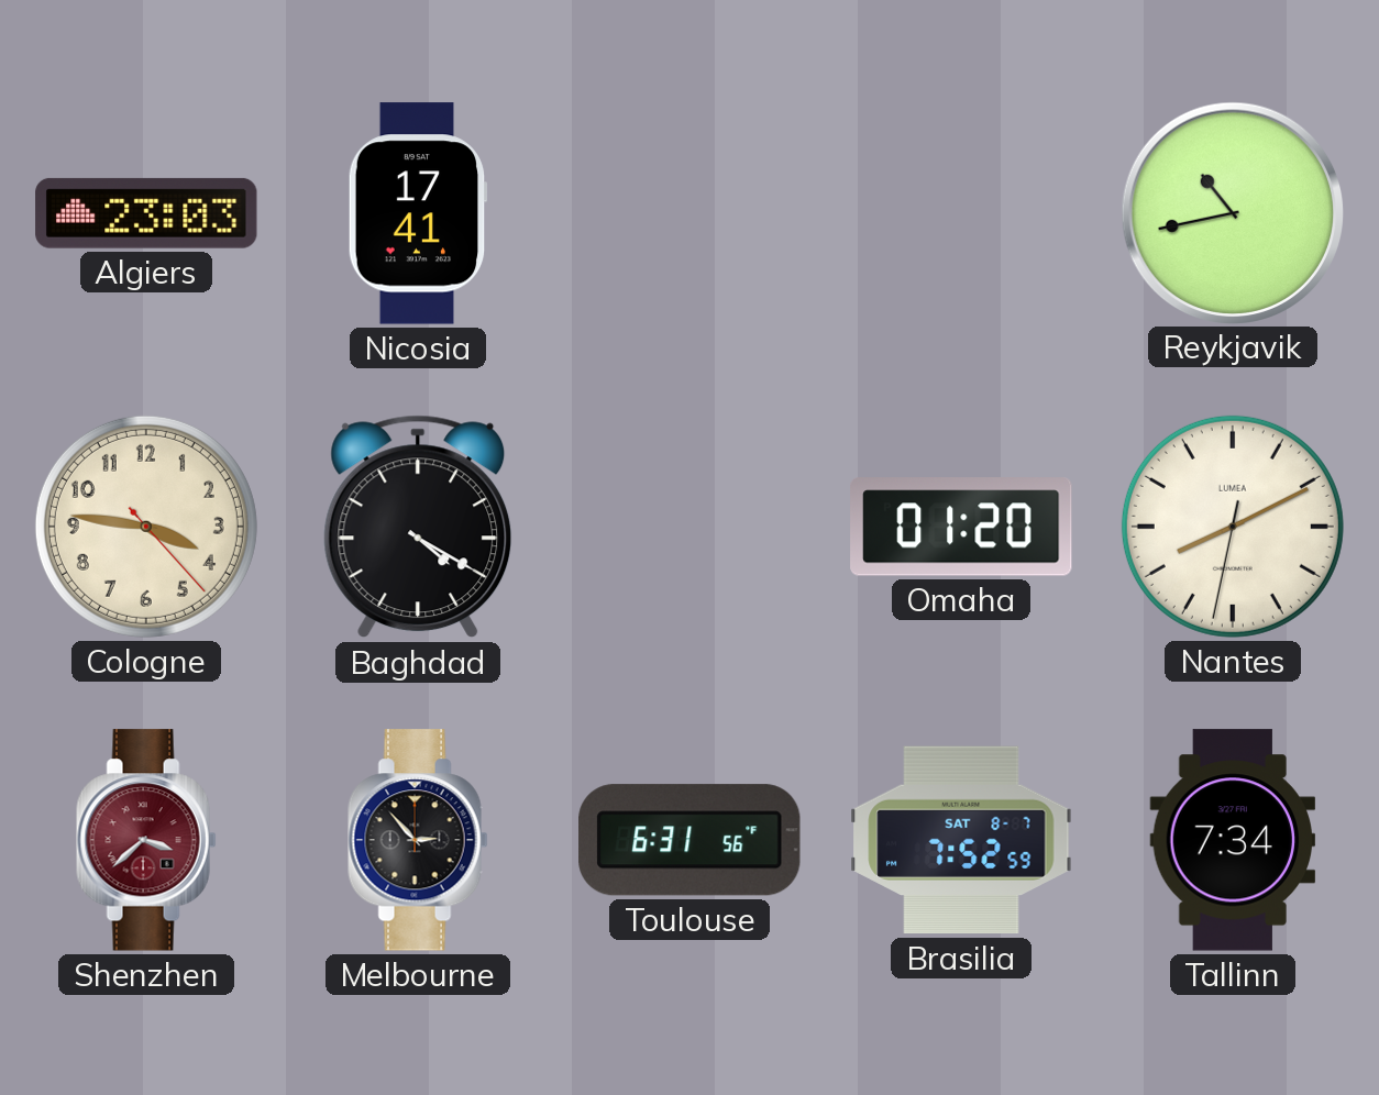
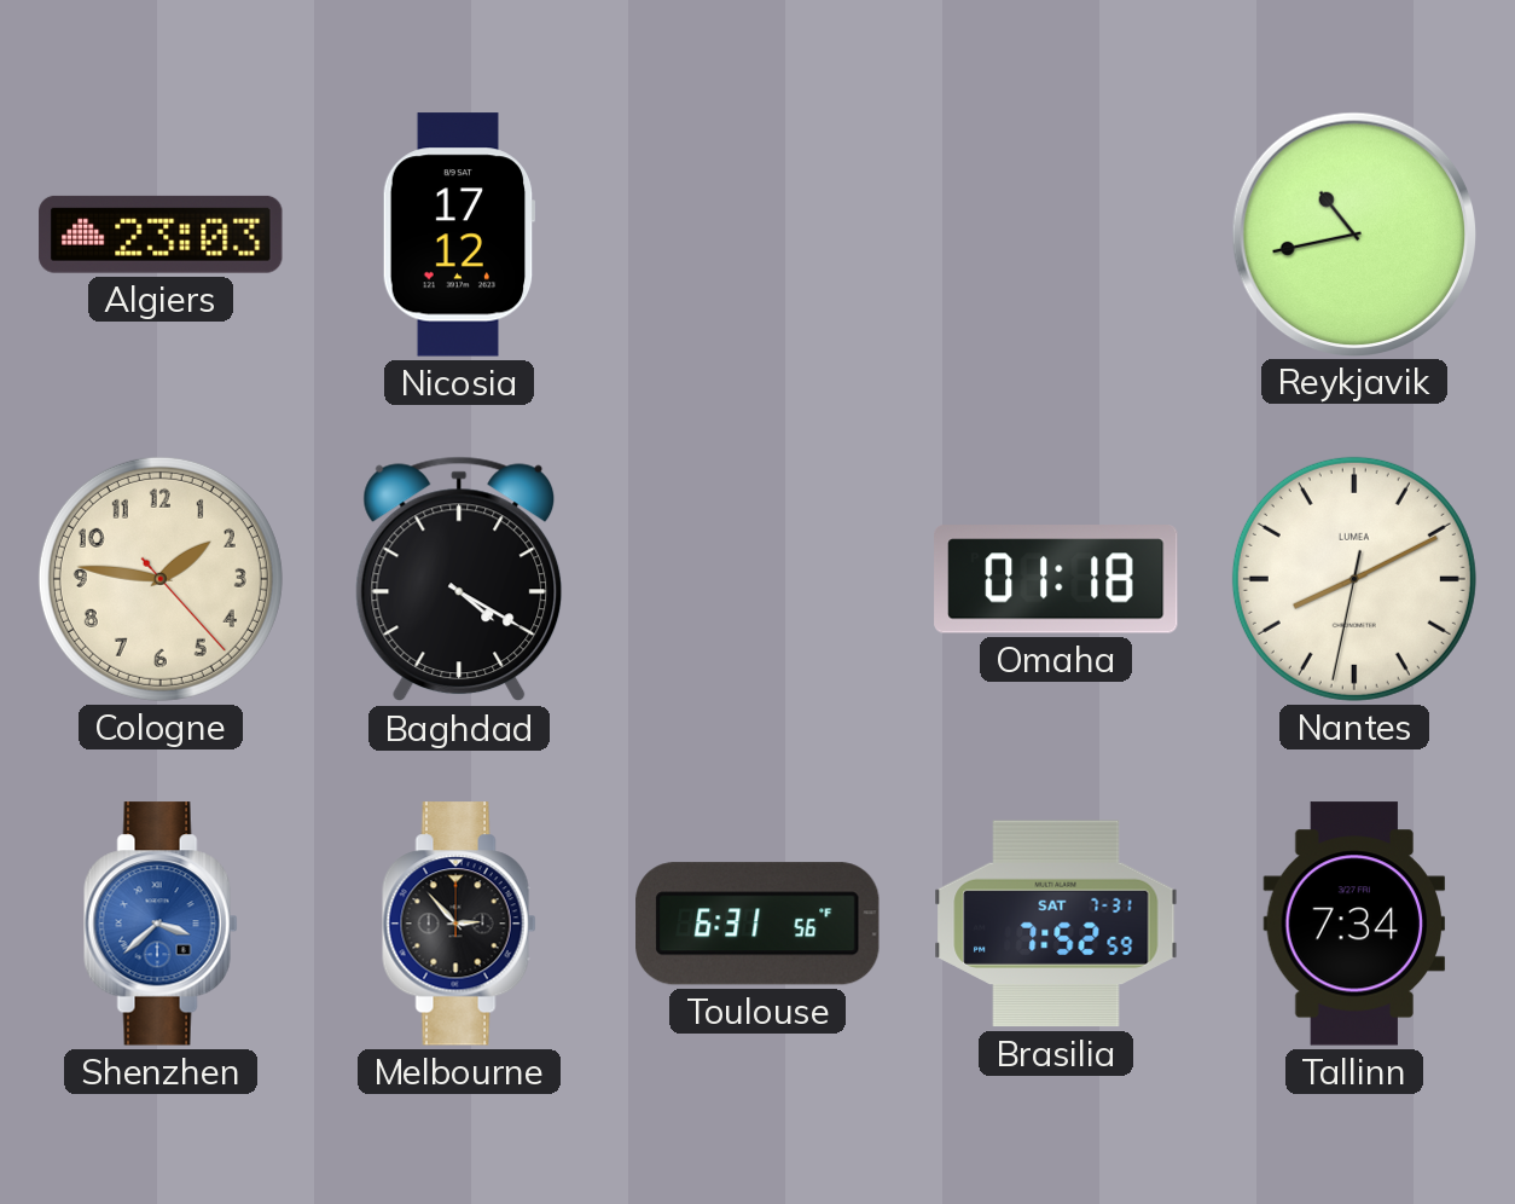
Nicosia: 17:41 -> 17:12 (459, 235)
Cologne: 3:46 -> 1:46 (161, 579)
Omaha: 01:20 -> 01:18 (1056, 579)
Shenzhen dial: burgundy -> blue (161, 924)
Brasilia date: SAT 8-7 -> SAT 7-31 (1056, 924)
